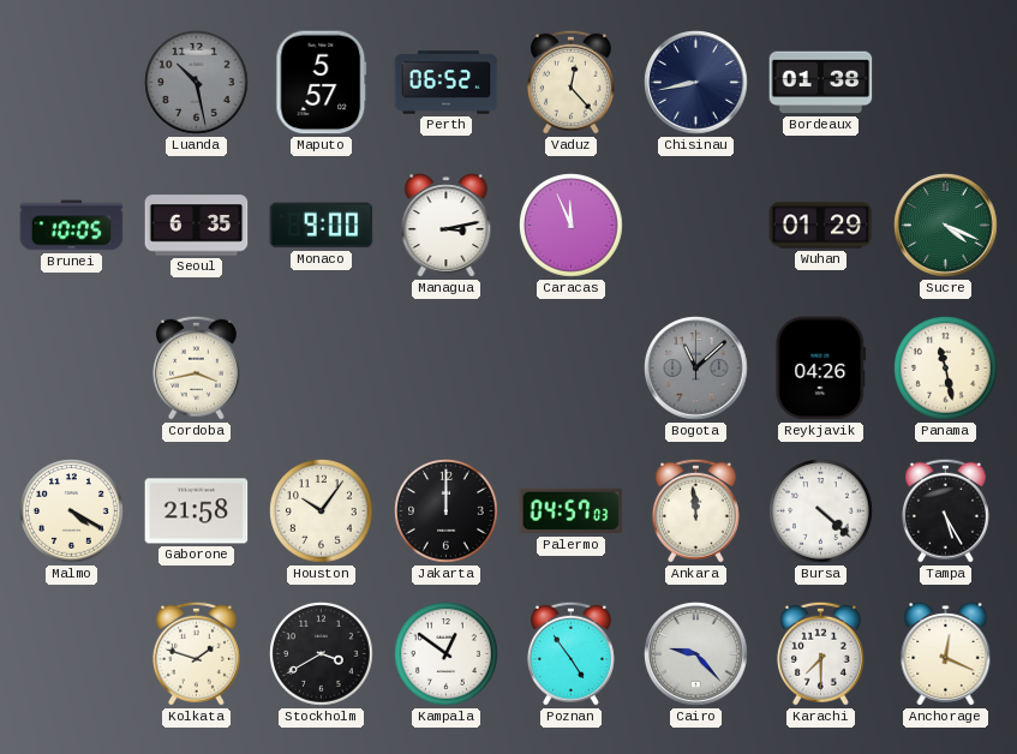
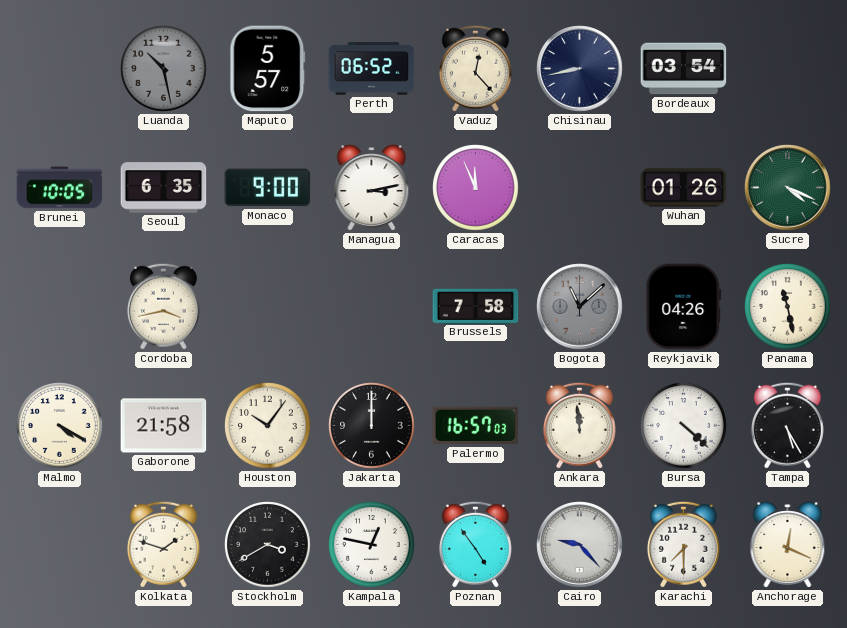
Bordeaux: 01:38 -> 03:54 (684, 69)
Wuhan: 01:29 -> 01:26 (684, 188)
Brussels: none -> 7:58 (476, 306)
Palermo: 04:57 -> 16:57 (476, 426)
Kampala: 12:51 -> 12:47 (372, 545)
